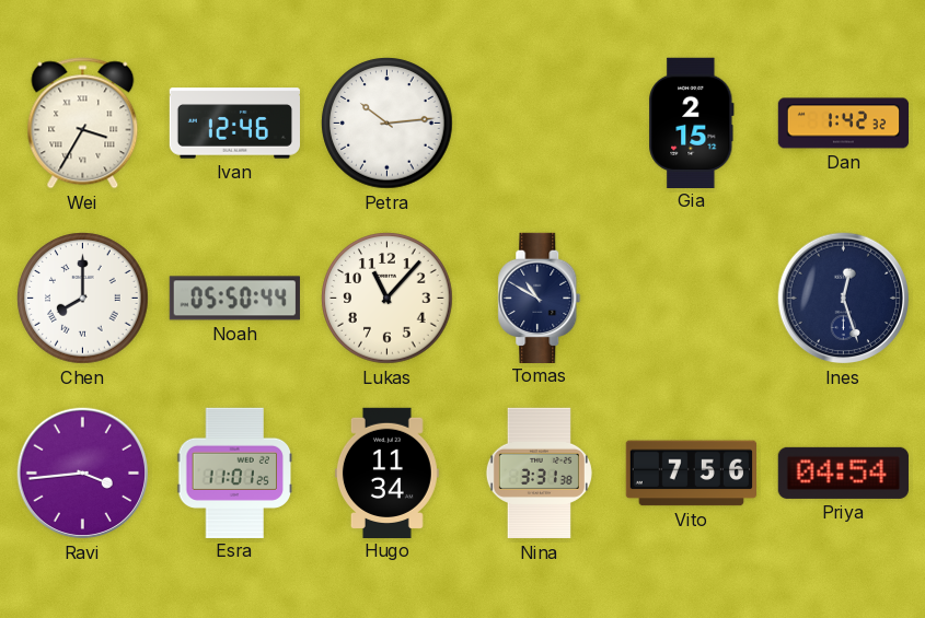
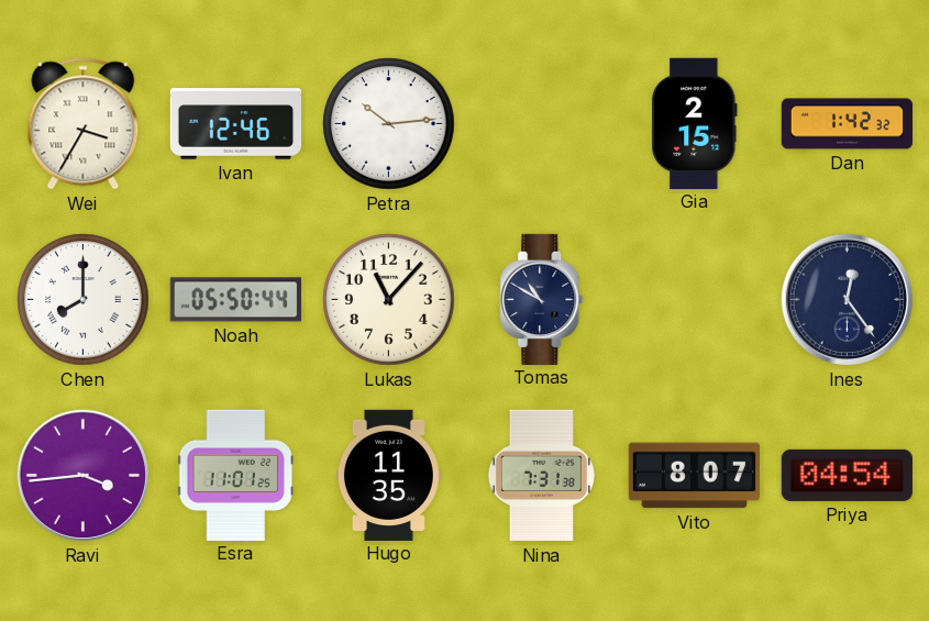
Ines: 12:27 -> 12:24 (848, 300)
Hugo: 11:34 -> 11:35 (388, 475)
Nina: 3:31 -> 7:31 (541, 476)
Vito: 7:56 -> 8:07 (694, 476)
